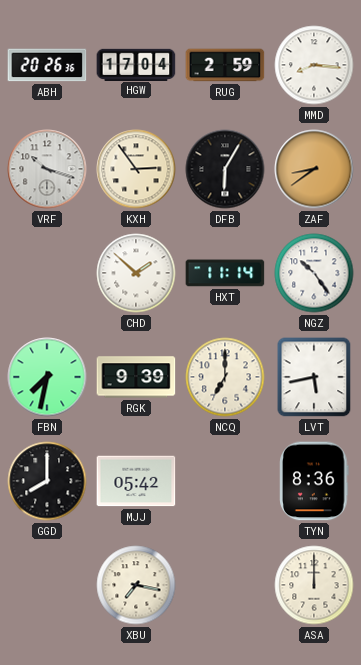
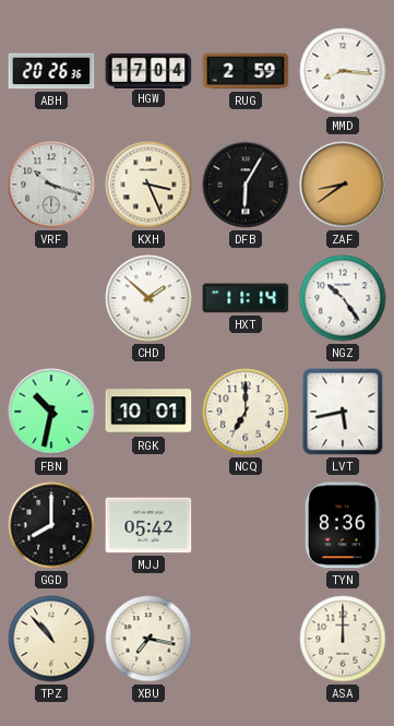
KXH: 2:54 -> 3:26 (148, 185)
FBN: 7:32 -> 10:32 (51, 412)
RGK: 9:39 -> 10:01 (148, 412)
TPZ: none -> 10:53 (51, 639)
